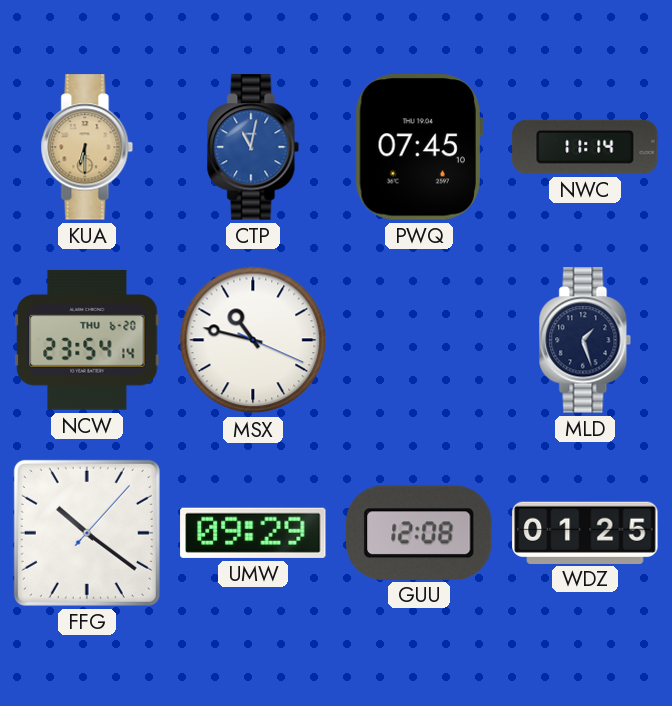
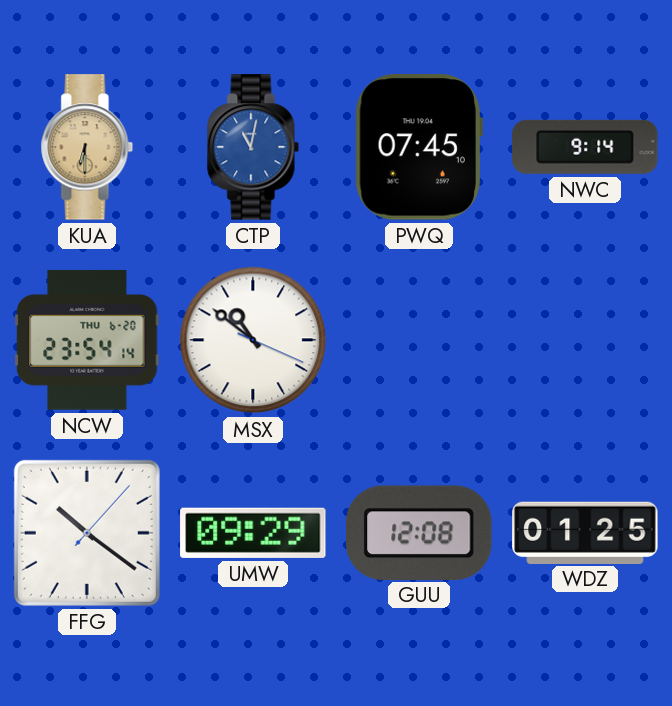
NWC: 11:14 -> 9:14 (585, 147)
MSX: 10:47 -> 10:51 (253, 340)
MLD: 1:27 -> none (585, 340)
